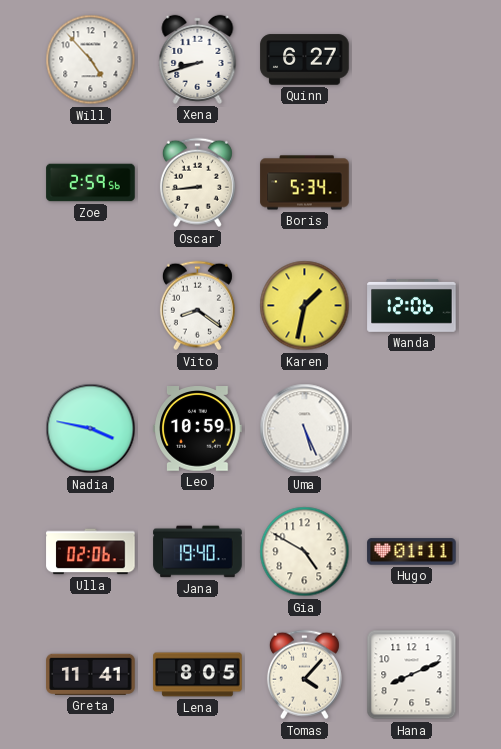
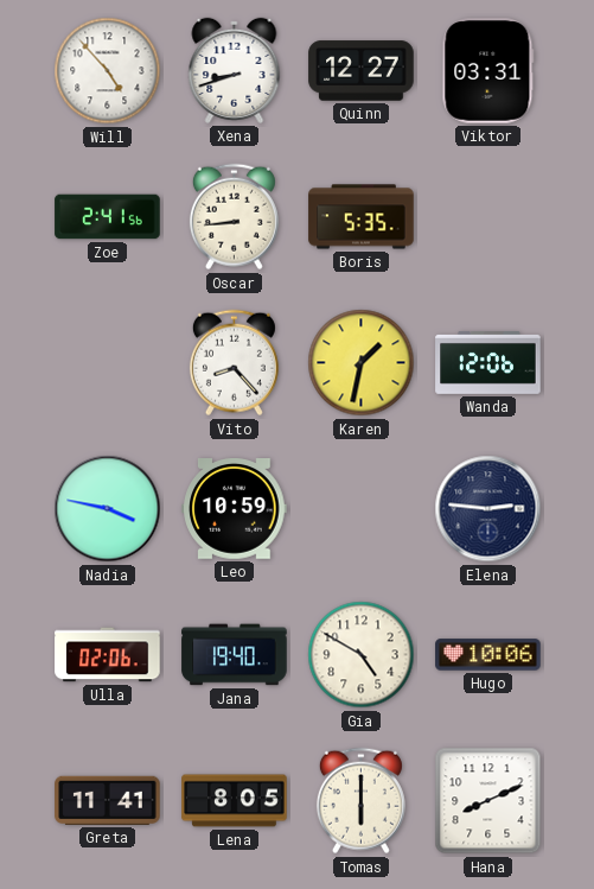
Quinn: 6:27 -> 12:27 (362, 71)
Viktor: none -> 03:31 (488, 71)
Zoe: 2:59 -> 2:41 (108, 217)
Boris: 5:34 -> 5:35 (362, 217)
Vito: 8:21 -> 8:23 (234, 363)
Uma: 5:26 -> none (305, 429)
Elena: none -> 2:46 (488, 509)
Hugo: 01:11 -> 10:06 (488, 655)
Tomas: 4:07 -> 6:00 (360, 801)
